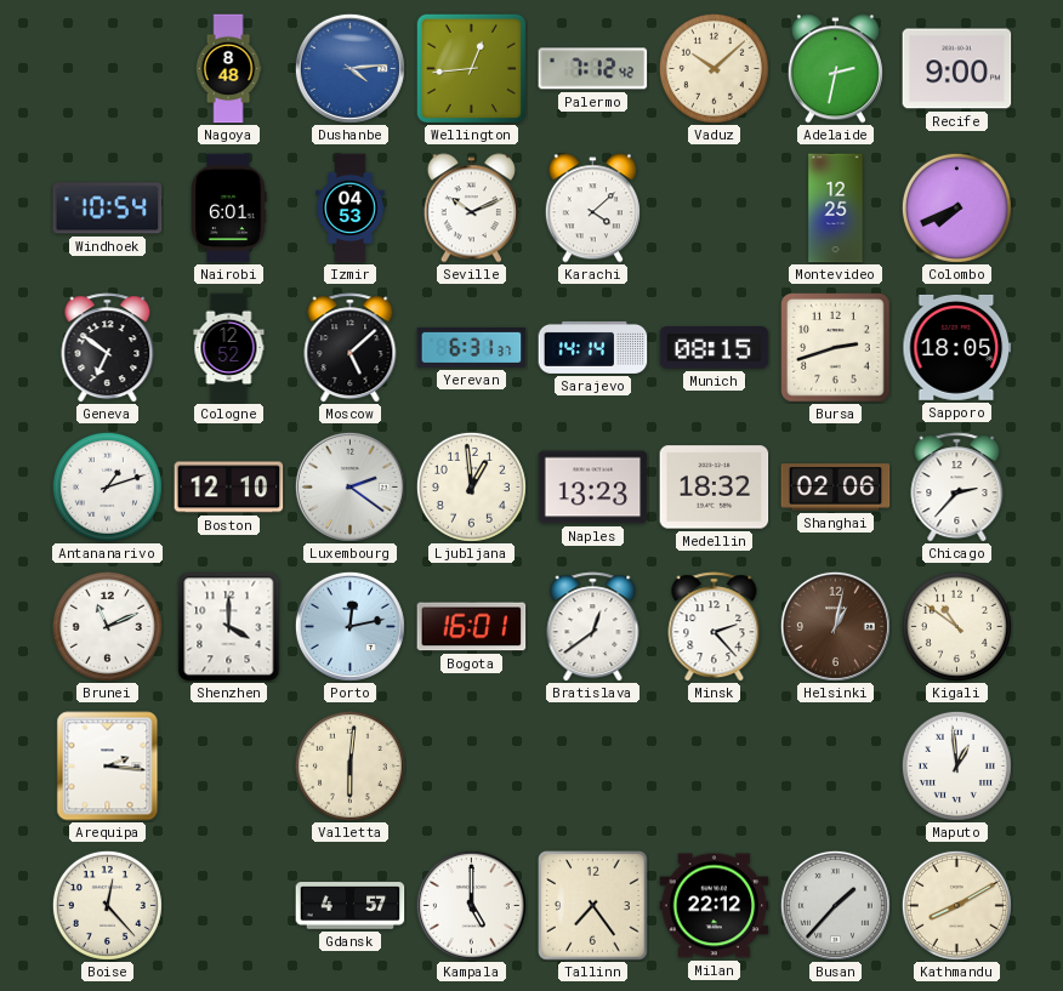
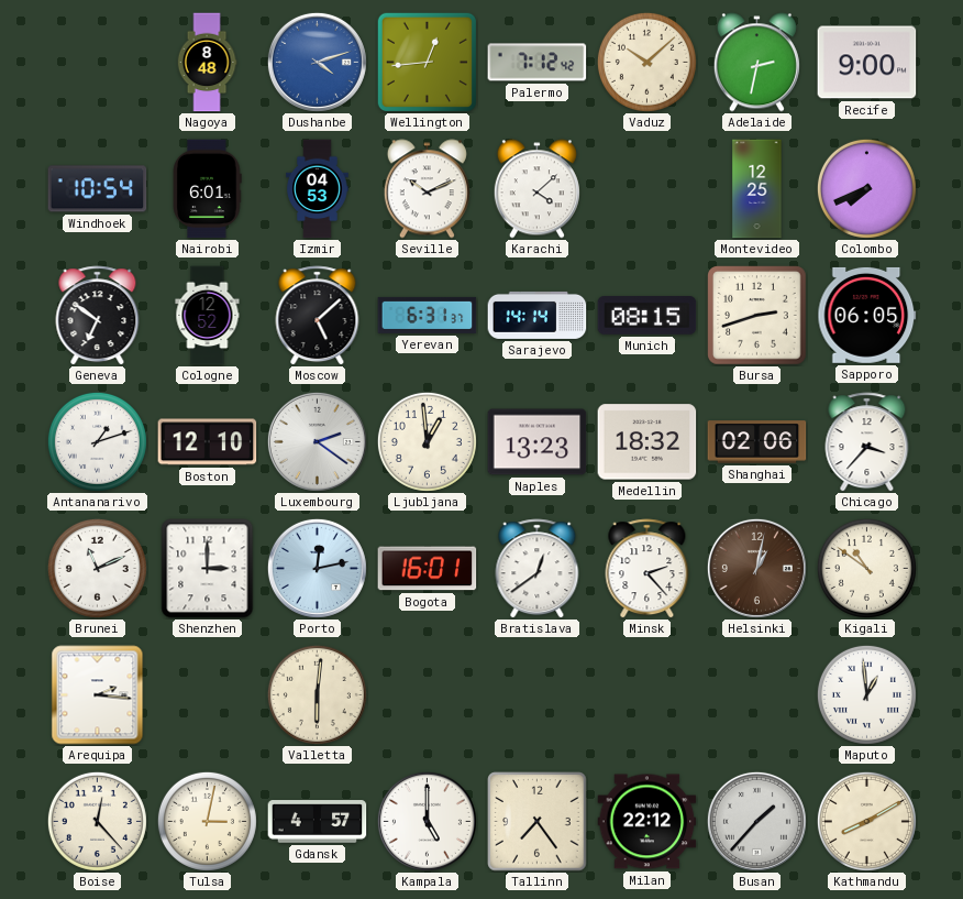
Dushanbe: 4:14 -> 4:12 (317, 62)
Sapporo: 18:05 -> 06:05 (867, 315)
Chicago: 2:37 -> 3:37 (867, 442)
Shenzhen: 4:00 -> 3:00 (208, 569)
Tulsa: none -> 3:02 (207, 821)
